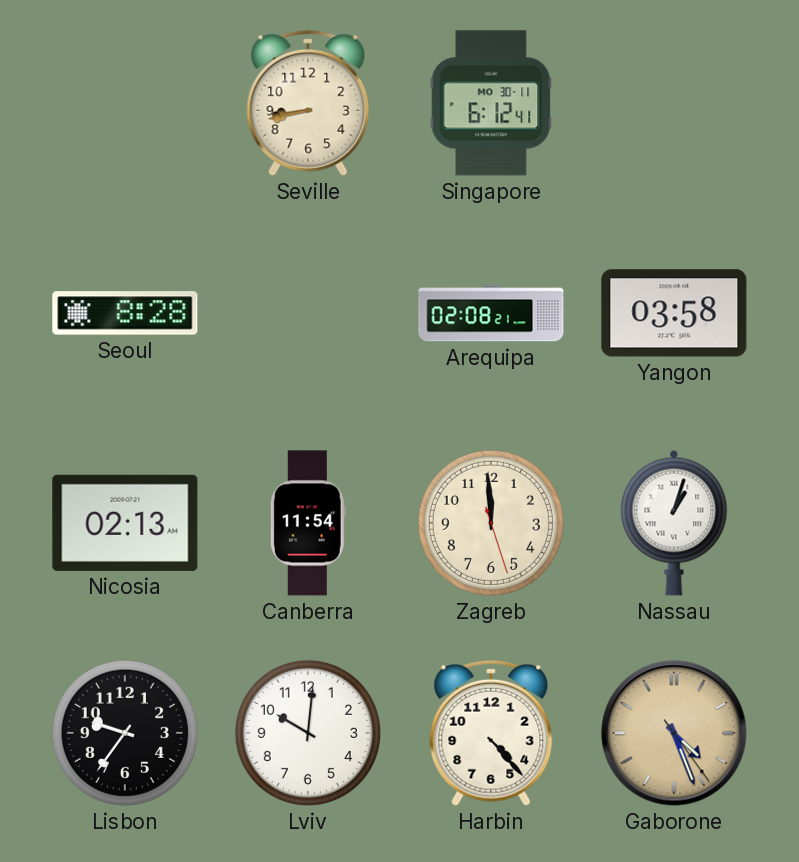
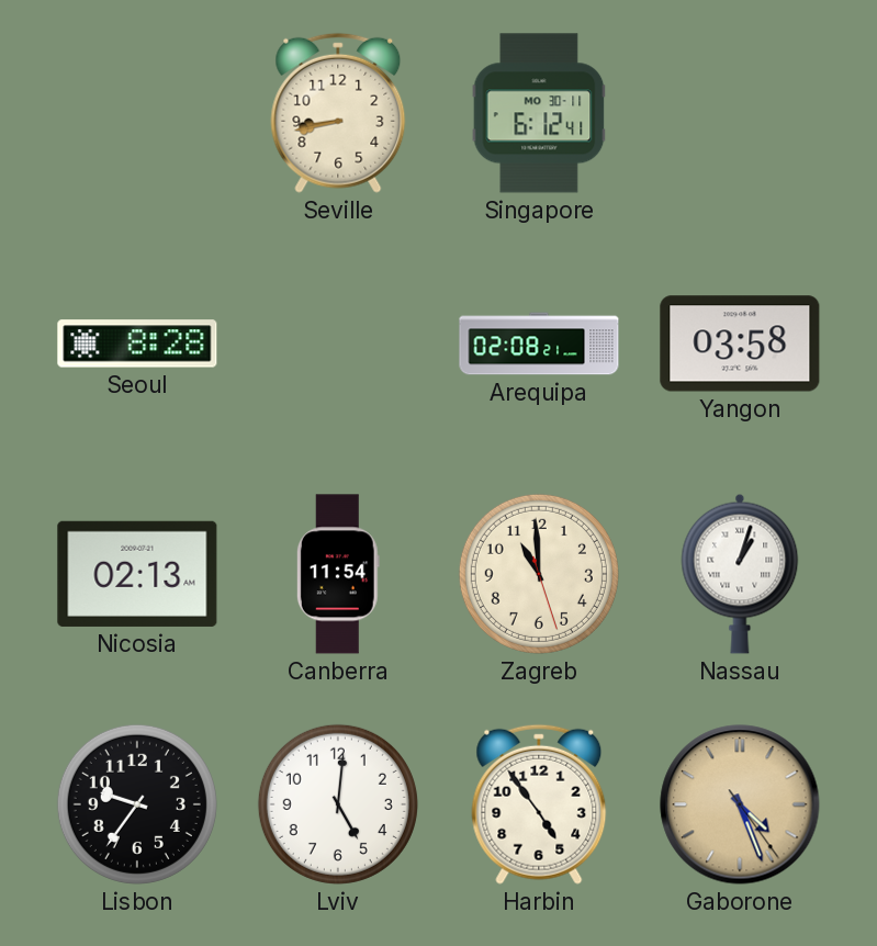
Zagreb: 11:59 -> 10:59 (539, 574)
Lviv: 10:01 -> 5:01 (338, 804)
Harbin: 4:23 -> 4:54 (539, 804)
